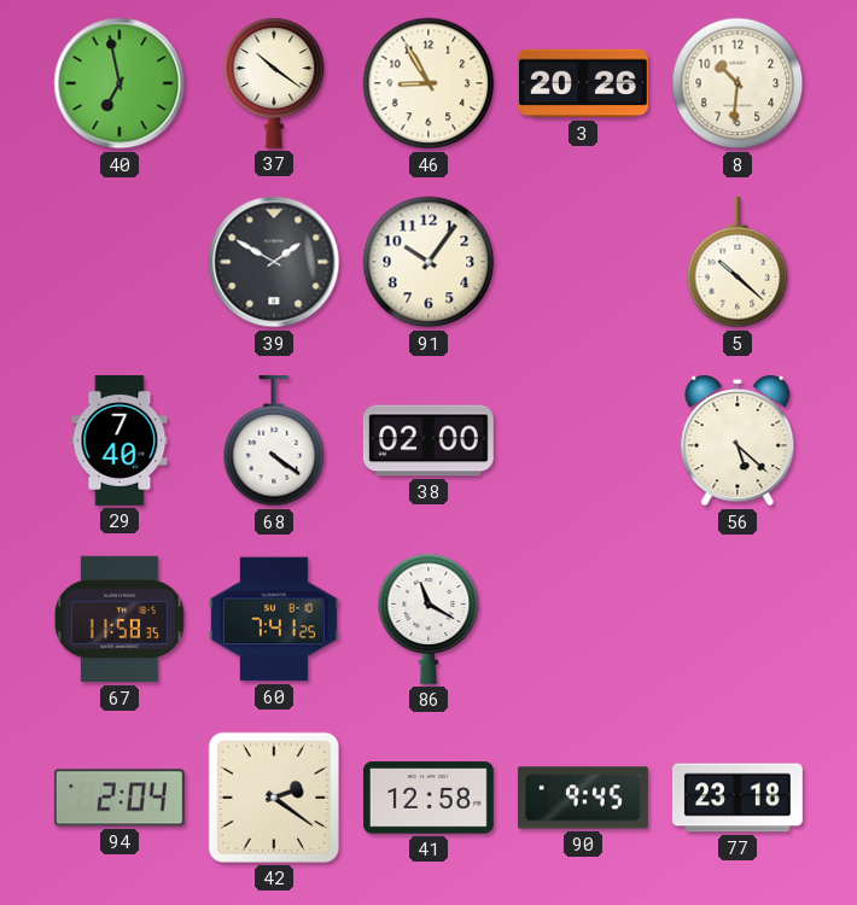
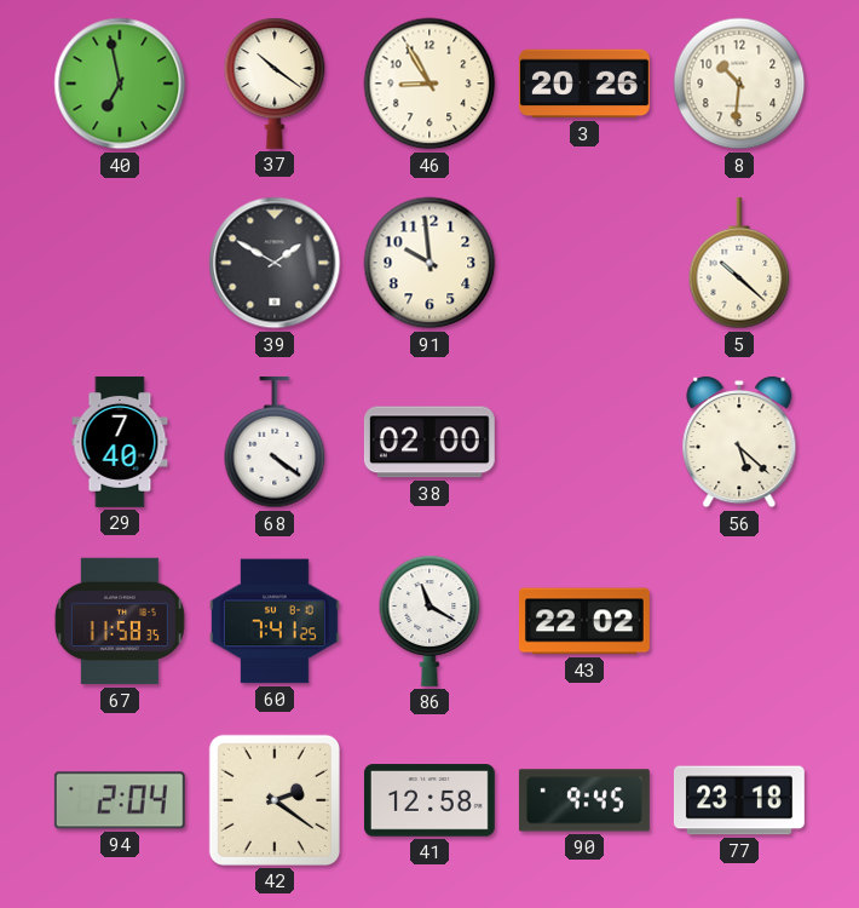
91: 10:06 -> 9:59 (429, 263)
43: none -> 22:02 (584, 621)
